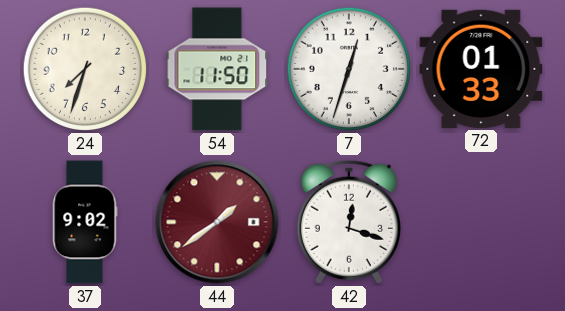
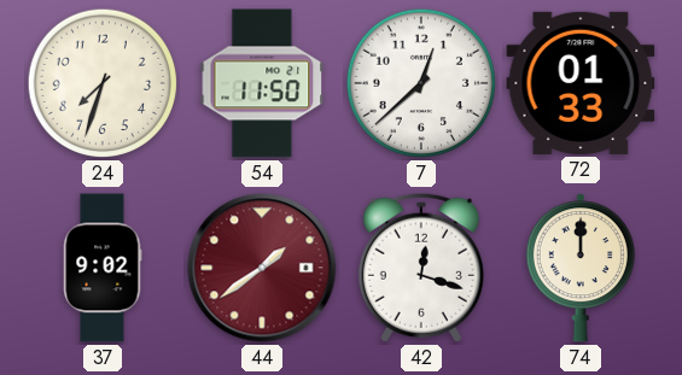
7: 12:33 -> 12:38 (421, 83)
74: none -> 12:00 (581, 268)
